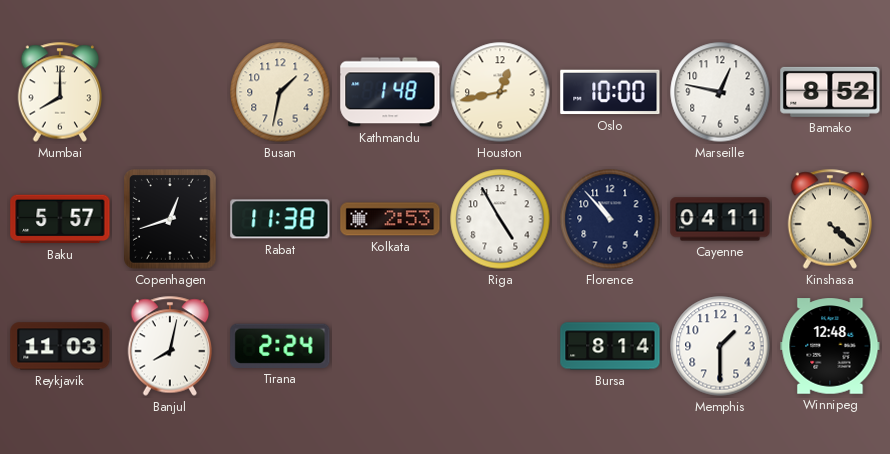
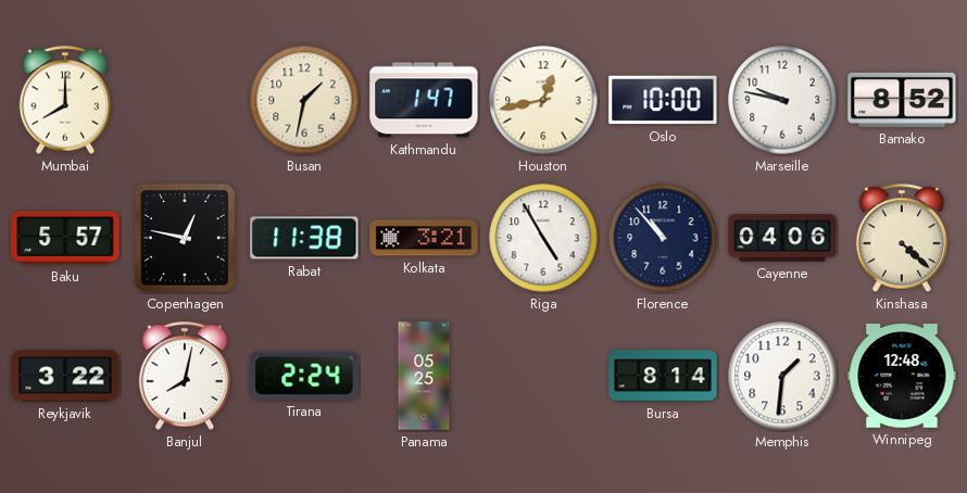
Kathmandu: 1:48 -> 1:47 (424, 100)
Marseille: 12:47 -> 9:47 (782, 100)
Copenhagen: 12:42 -> 12:47 (186, 238)
Kolkata: 2:53 -> 3:21 (424, 238)
Cayenne: 04:11 -> 04:06 (782, 238)
Reykjavik: 11:03 -> 3:22 (65, 376)
Panama: none -> 05:25 (424, 376)
Memphis: 1:30 -> 1:31 (782, 376)
